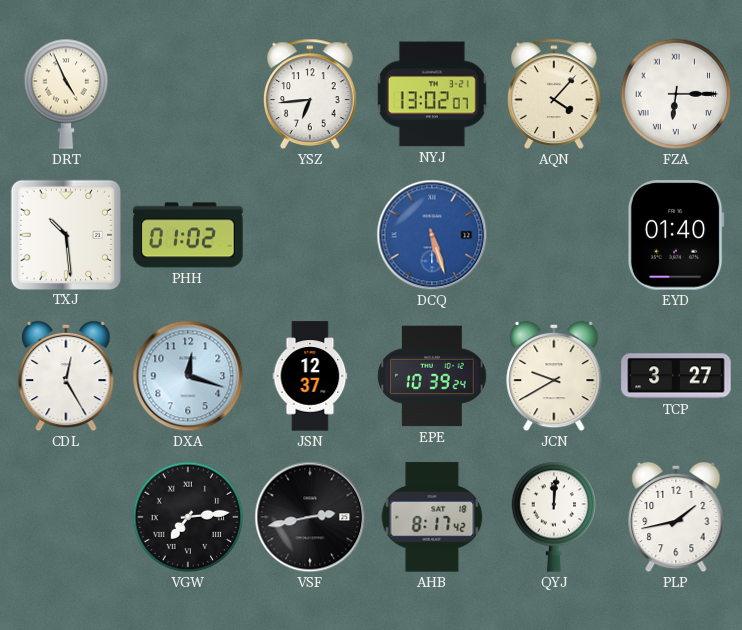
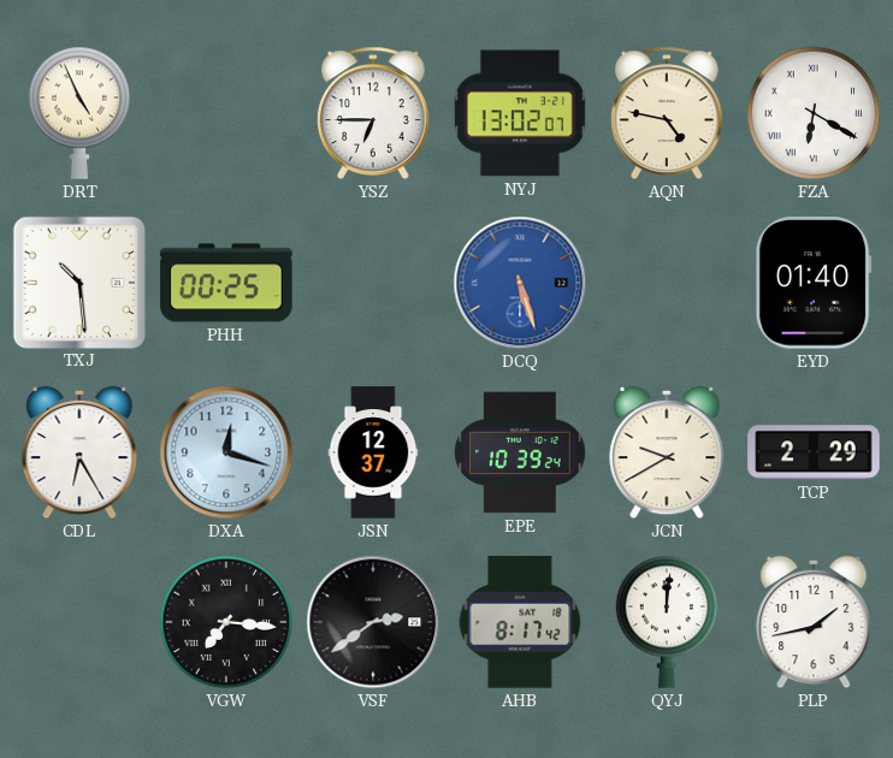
YSZ: 6:44 -> 6:45 (373, 113)
AQN: 4:07 -> 4:47 (667, 113)
FZA: 6:15 -> 6:20 (814, 113)
PHH: 01:02 -> 00:25 (226, 283)
CDL: 12:25 -> 6:25 (79, 452)
TCP: 3:27 -> 2:29 (814, 452)
VGW: 7:14 -> 7:16 (226, 622)
VSF: 2:43 -> 2:39 (373, 622)
